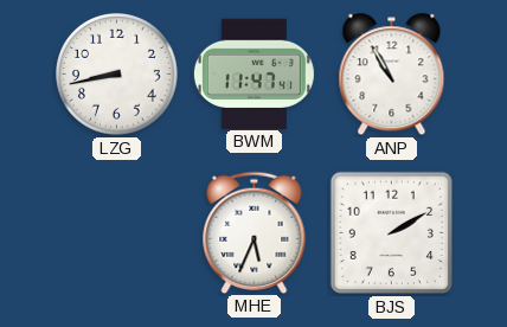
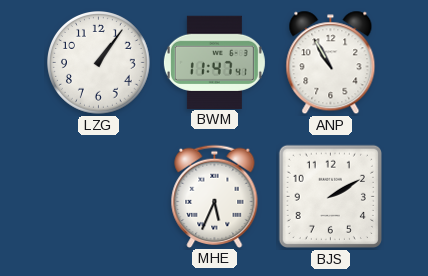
LZG: 8:43 -> 1:06 (99, 63)
